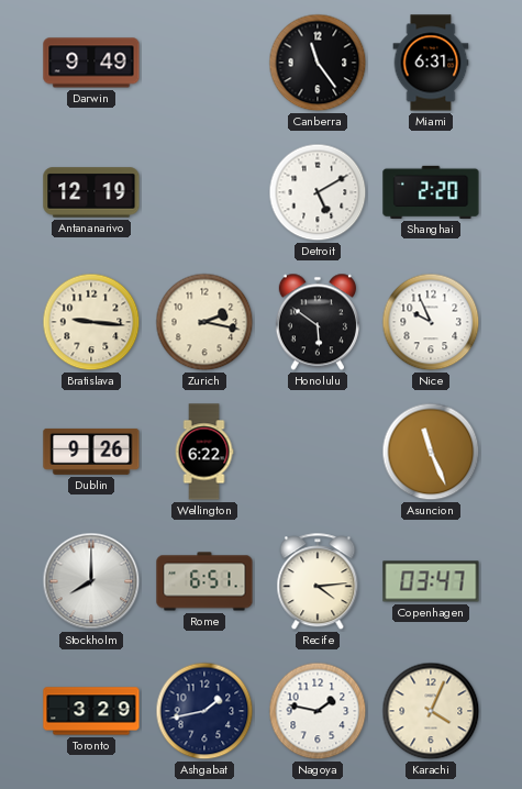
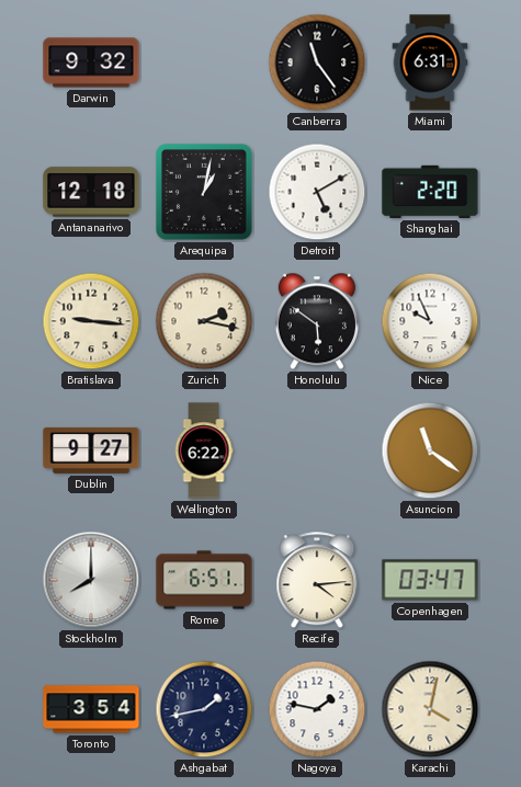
Darwin: 9:49 -> 9:32 (91, 62)
Antananarivo: 12:19 -> 12:18 (91, 192)
Arequipa: none -> 1:02 (205, 193)
Dublin: 9:26 -> 9:27 (91, 450)
Asuncion: 11:26 -> 11:21 (430, 450)
Toronto: 3:29 -> 3:54 (91, 709)
Karachi: 4:04 -> 4:02 (430, 709)
